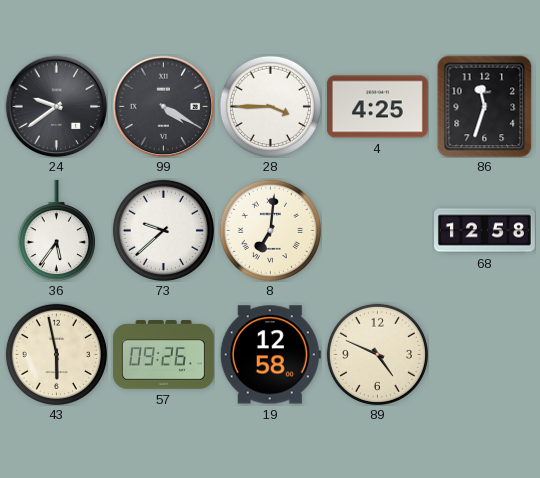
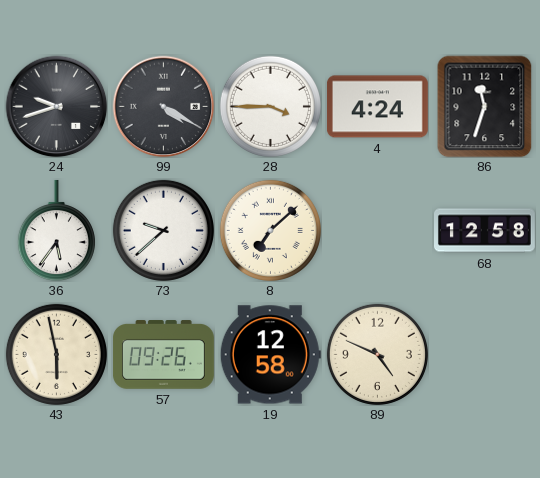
24: 9:39 -> 9:42 (56, 106)
4: 4:25 -> 4:24 (377, 107)
8: 7:01 -> 7:08 (270, 230)
